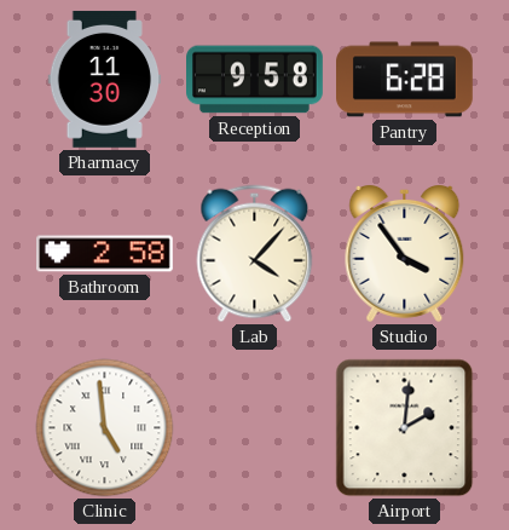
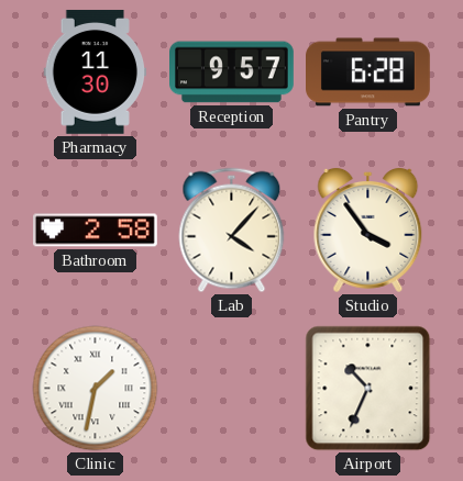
Reception: 9:58 -> 9:57 (232, 72)
Clinic: 4:59 -> 1:32 (96, 389)
Airport: 2:01 -> 10:34 (368, 389)
